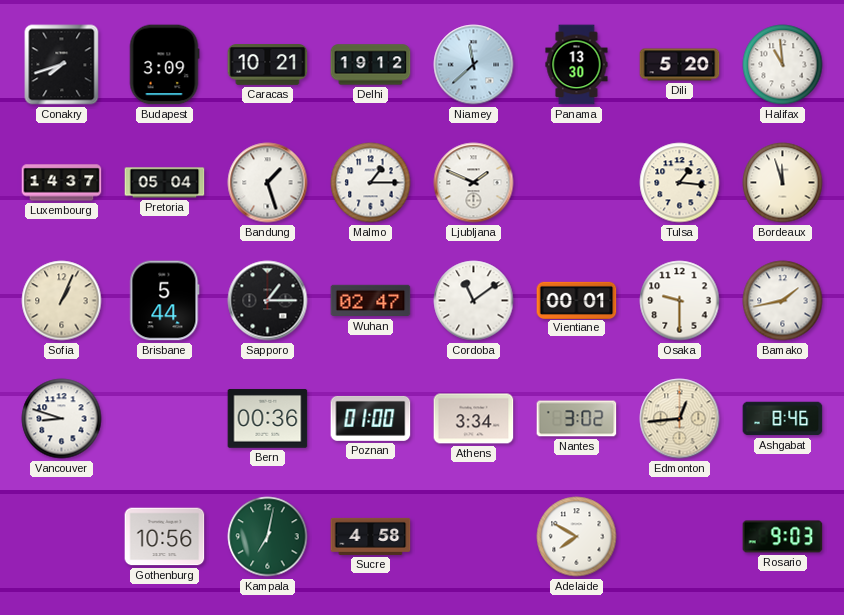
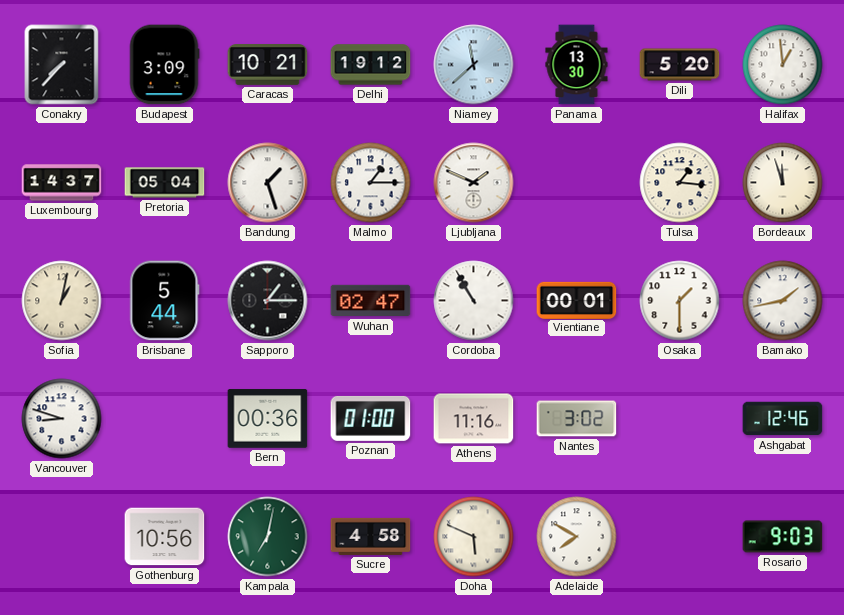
Conakry: 7:42 -> 7:37 (62, 65)
Halifax: 10:59 -> 12:59 (783, 65)
Sofia: 1:04 -> 1:02 (62, 301)
Cordoba: 11:09 -> 10:55 (474, 301)
Osaka: 9:30 -> 1:30 (680, 301)
Athens: 3:34 -> 11:16 (474, 419)
Edmonton: 12:44 -> none (680, 419)
Ashgabat: 8:46 -> 12:46 (783, 419)
Doha: none -> 5:49 (474, 537)
